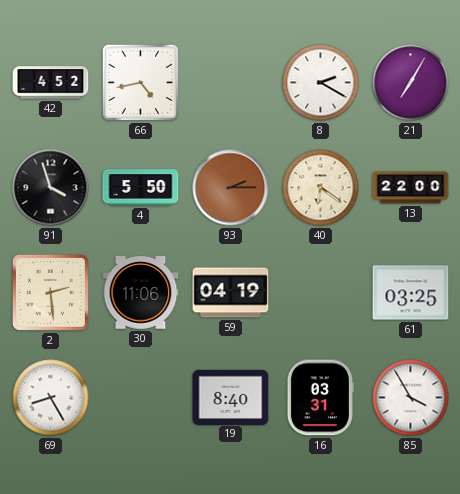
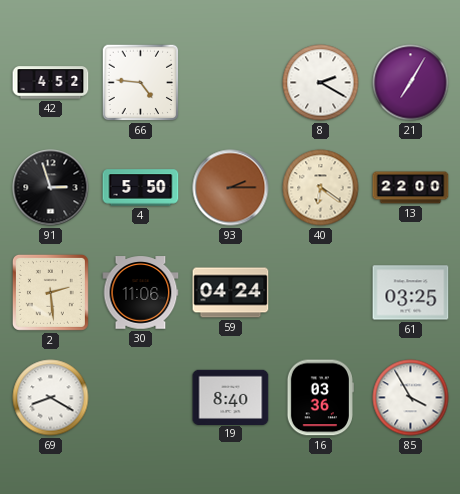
66: 4:43 -> 4:46 (141, 83)
91: 3:57 -> 2:57 (51, 188)
59: 04:19 -> 04:24 (231, 293)
69: 8:25 -> 8:20 (51, 398)
16: 03:31 -> 03:36 (320, 398)
